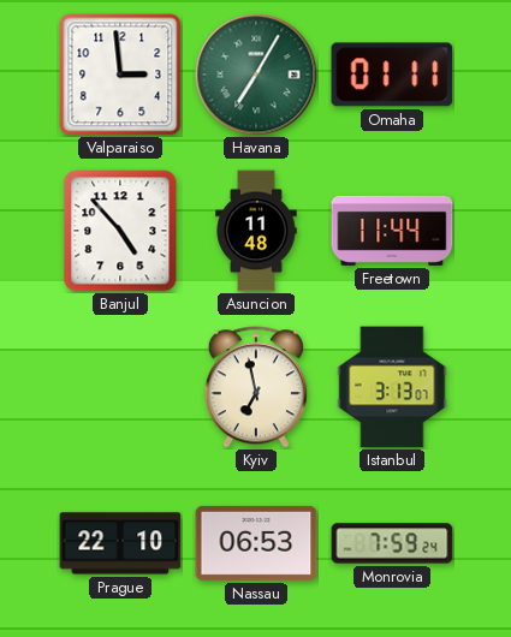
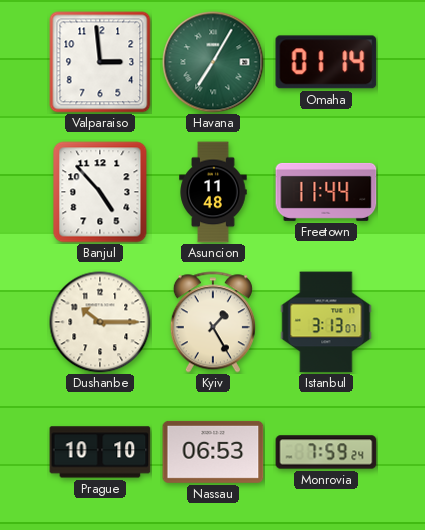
Omaha: 01:11 -> 01:14 (326, 62)
Dushanbe: none -> 10:15 (100, 322)
Kyiv: 6:58 -> 1:25 (213, 322)
Prague: 22:10 -> 10:10 (100, 452)
